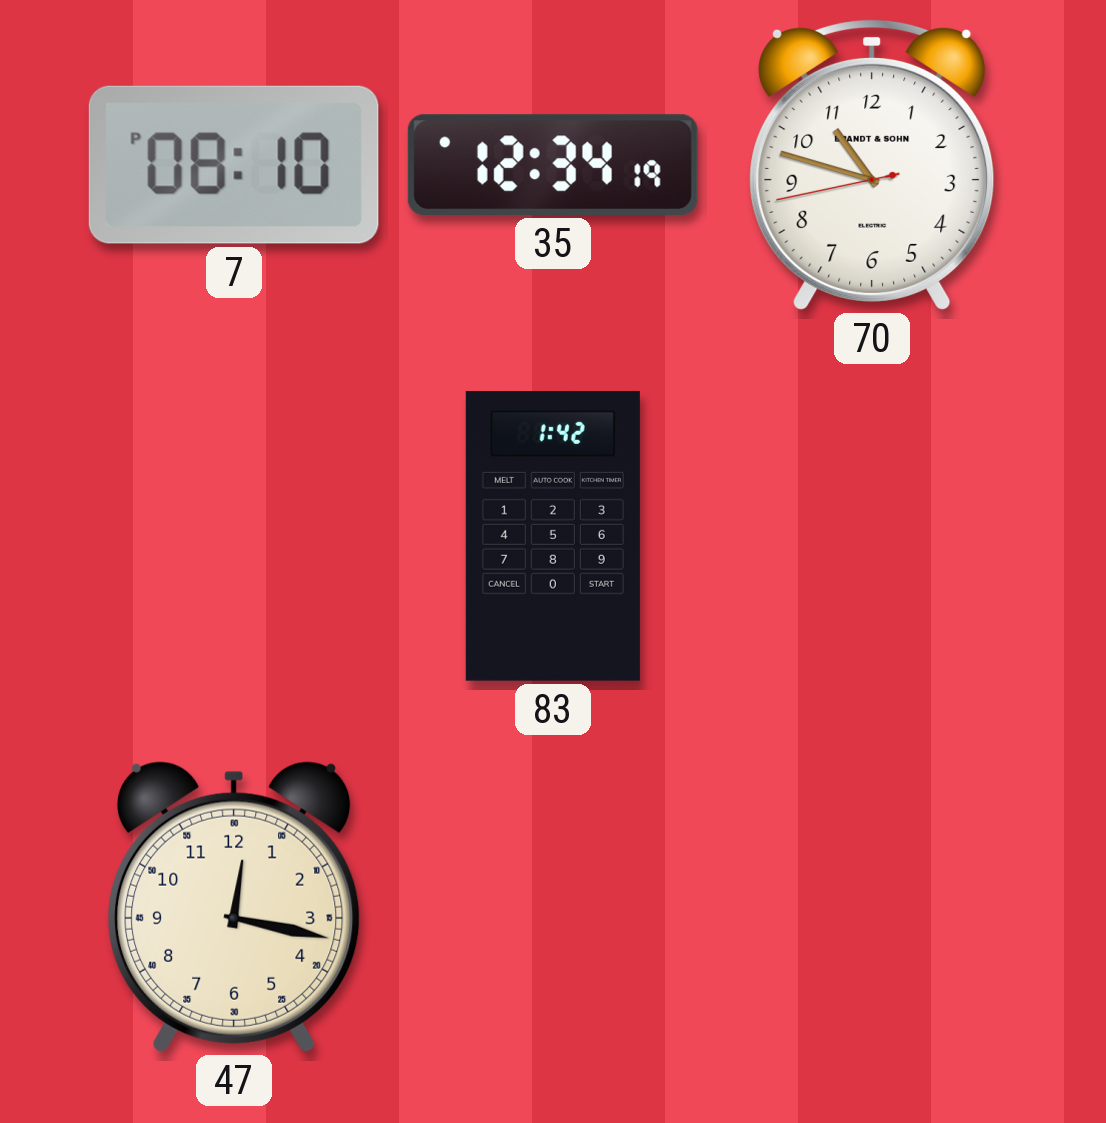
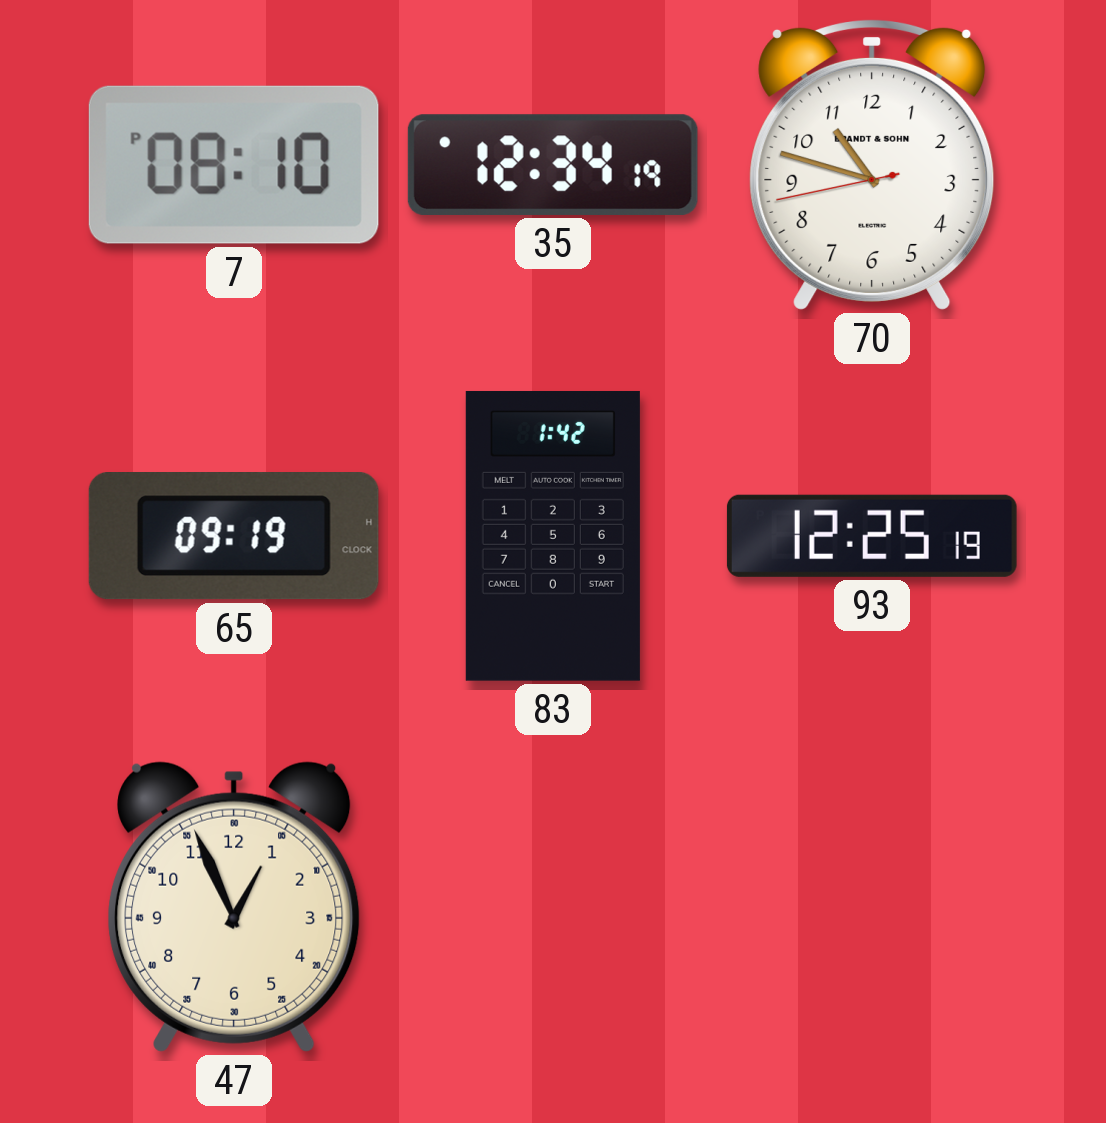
65: none -> 09:19 (234, 537)
93: none -> 12:25 (872, 536)
47: 12:17 -> 12:56 (234, 907)
